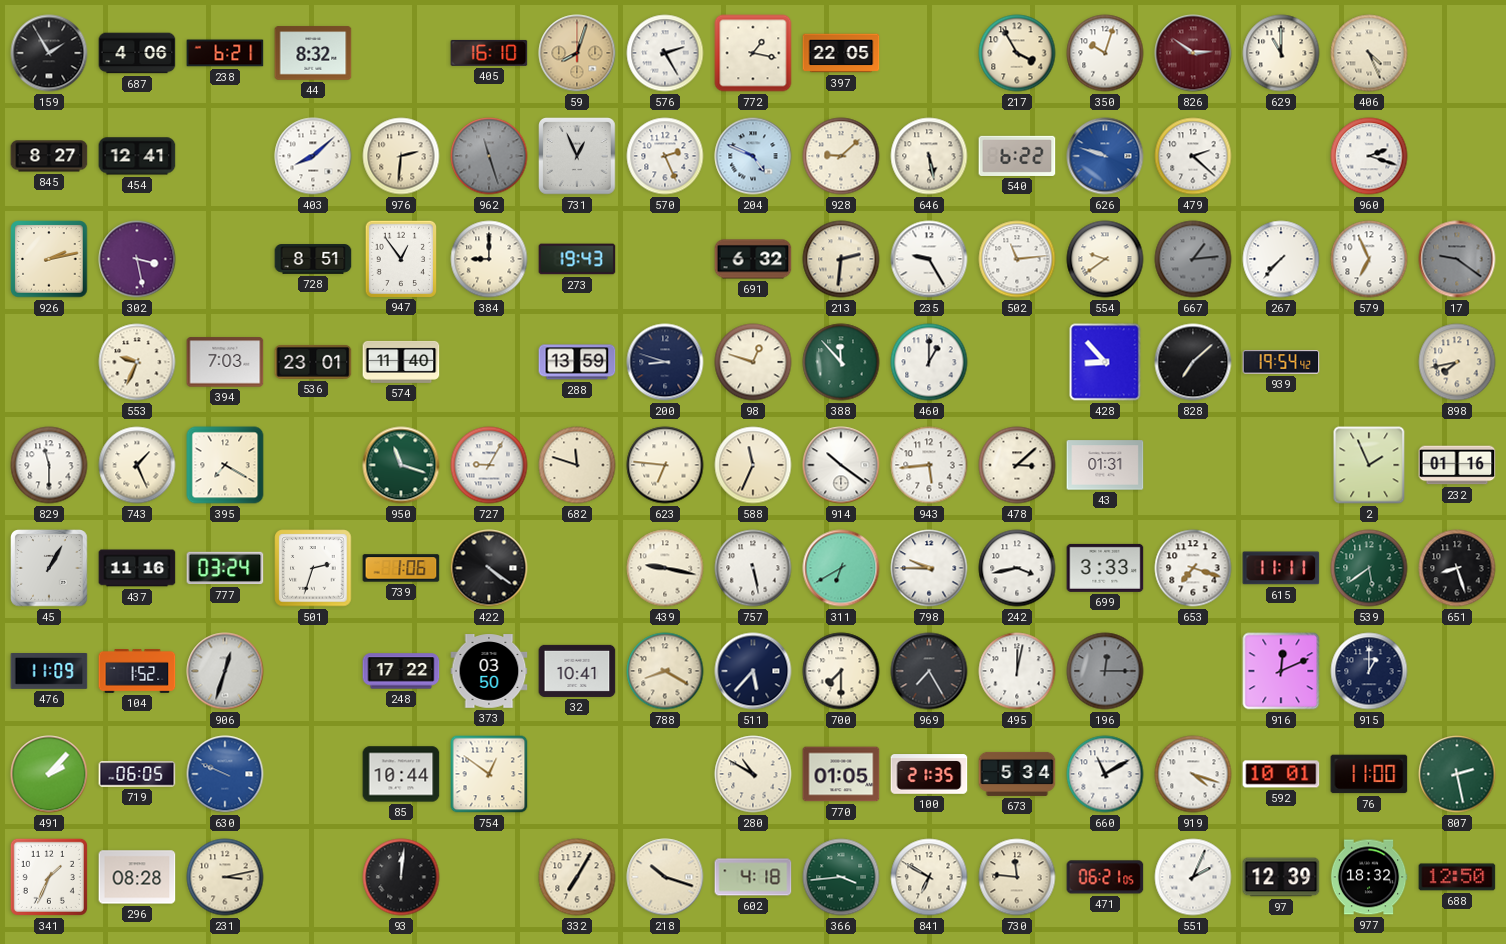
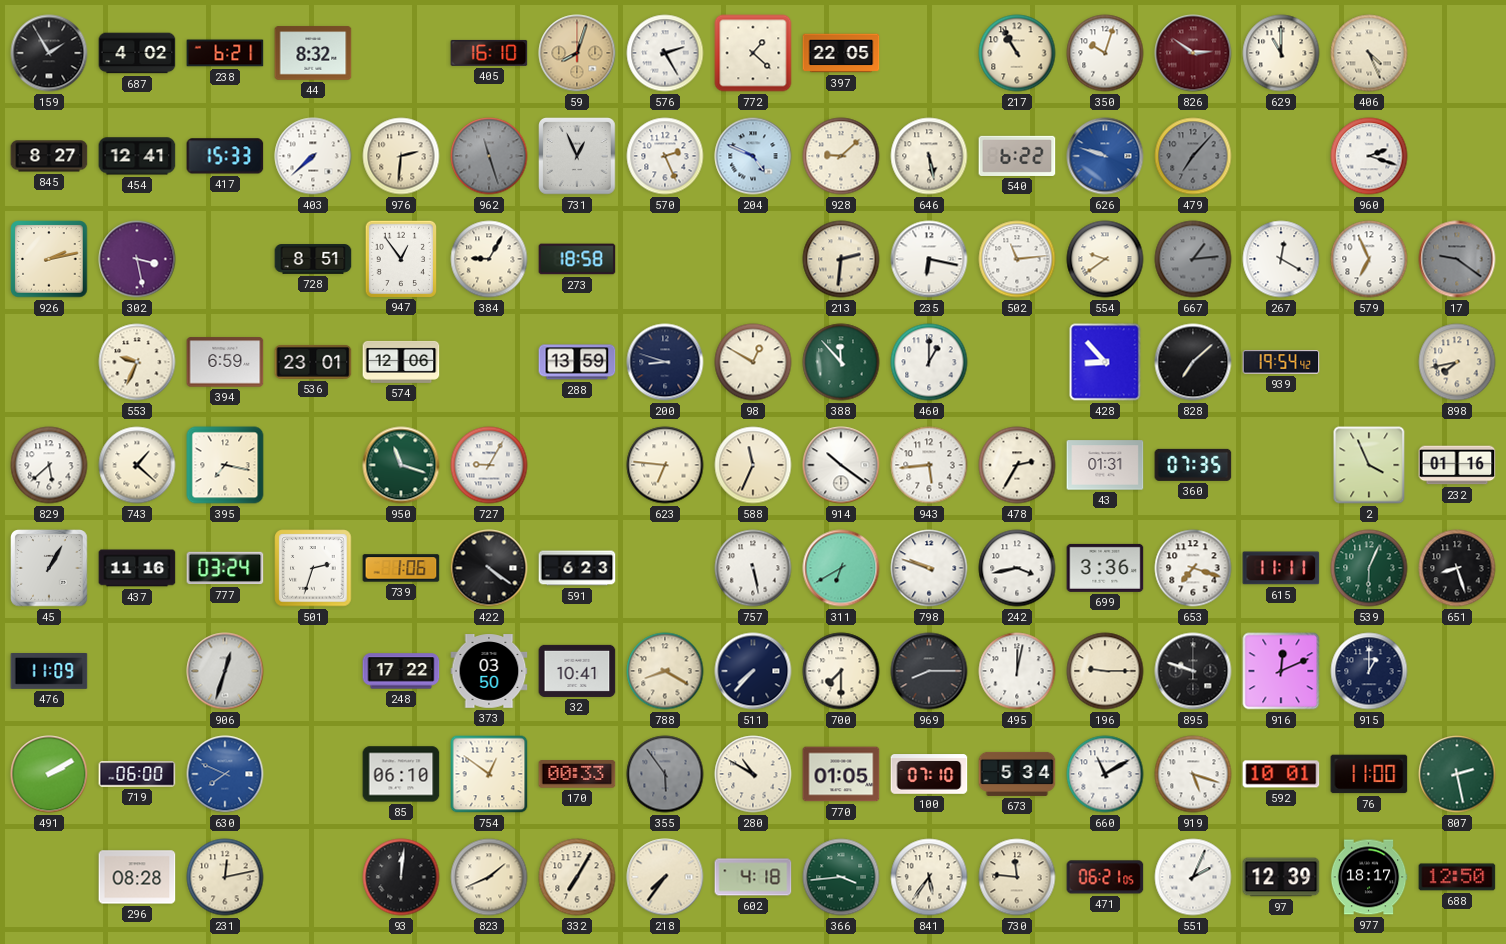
687: 4:06 -> 4:02 (137, 53)
772: 1:17 -> 1:22 (753, 53)
217: 3:55 -> 10:55 (1017, 53)
417: none -> 15:33 (225, 156)
403: 8:08 -> 7:38 (313, 156)
479: 2:22 -> 7:07 (1193, 156)
479 dial: white -> grey (1193, 156)
384: 9:00 -> 9:05 (489, 259)
273: 19:43 -> 18:58 (577, 259)
691: 6:32 -> none (753, 259)
235: 9:25 -> 6:17 (929, 259)
267: 7:37 -> 12:20 (1281, 259)
394: 7:03 -> 6:59 (225, 362)
574: 11:40 -> 12:06 (401, 362)
98: 12:48 -> 12:50 (753, 362)
829: 11:30 -> 5:38 (49, 465)
743: 1:26 -> 1:22 (137, 465)
395: 7:20 -> 7:17 (225, 465)
682: 11:48 -> none (577, 465)
478: 3:08 -> 2:35 (1017, 465)
360: none -> 07:35 (1193, 465)
2: 1:56 -> 3:56 (1369, 465)
591: none -> 6:23 (577, 568)
439: 9:17 -> none (665, 568)
798: 9:45 -> 9:48 (929, 568)
699: 3:33 -> 3:36 (1105, 568)
539: 5:39 -> 6:04 (1369, 568)
104: 1:52 -> none (137, 672)
511: 5:37 -> 7:37 (753, 671)
969: 7:25 -> 8:15 (929, 671)
196: 12:15 -> 9:15 (1105, 671)
196 dial: grey -> cream (1105, 671)
895: none -> 9:48 (1193, 671)
491: 2:07 -> 2:10 (49, 774)
719: 06:05 -> 06:00 (137, 774)
630: 9:49 -> 7:49 (225, 774)
85: 10:44 -> 06:10 (401, 774)
170: none -> 00:33 (577, 774)
355: none -> 5:54 (665, 774)
100: 21:35 -> 07:10 (929, 774)
919: 4:18 -> 5:18 (1193, 774)
341: 1:34 -> none (49, 877)
231: 3:13 -> 12:13 (225, 877)
823: none -> 1:41 (489, 877)
218: 10:18 -> 7:36 (665, 877)
841: 6:50 -> 5:36 (929, 877)
977: 18:32 -> 18:17 (1369, 877)
